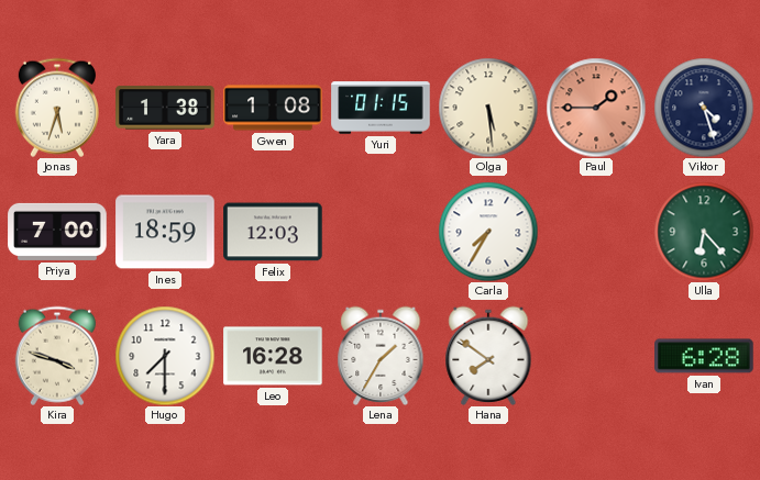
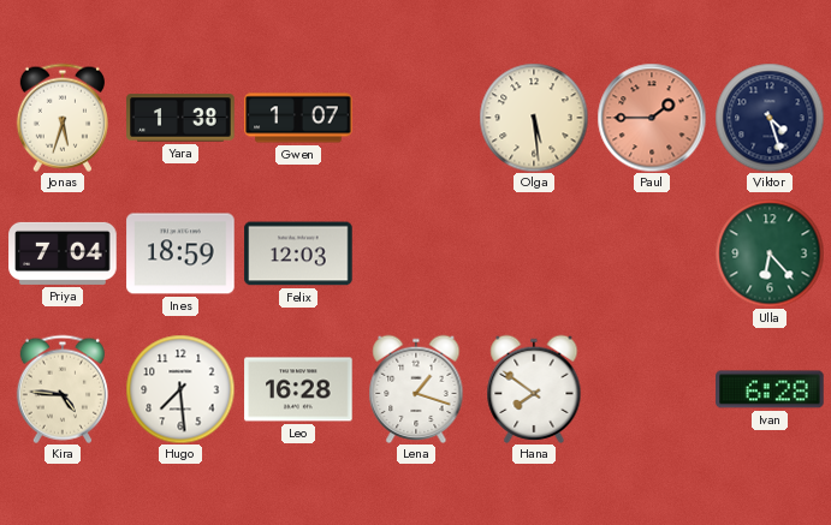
Gwen: 1:08 -> 1:07 (298, 118)
Yuri: 01:15 -> none (381, 108)
Priya: 7:00 -> 7:04 (63, 253)
Carla: 7:35 -> none (488, 232)
Kira: 3:48 -> 4:46 (63, 389)
Hugo: 7:30 -> 7:29 (180, 389)
Lena: 1:35 -> 1:18 (416, 388)
